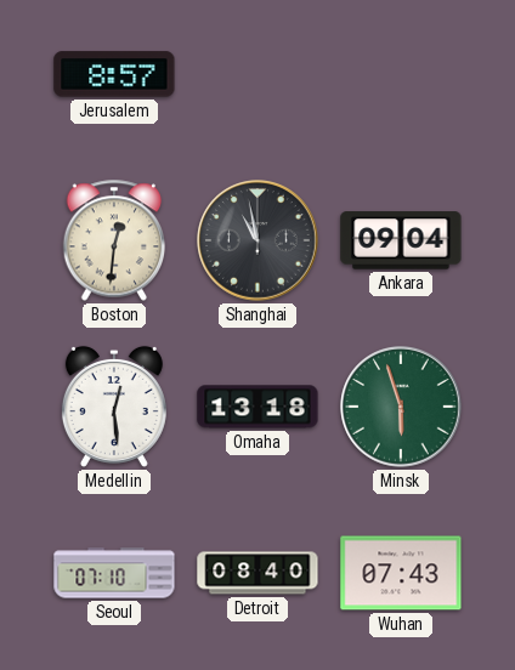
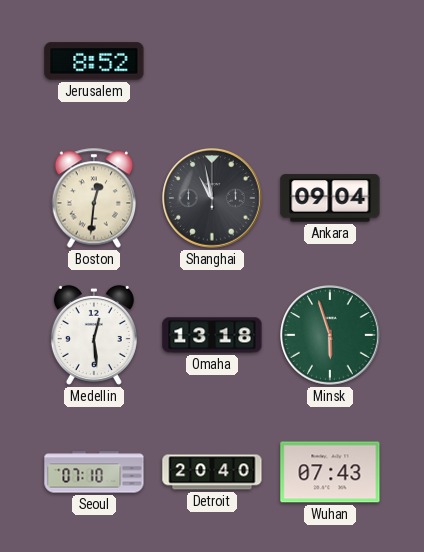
Jerusalem: 8:57 -> 8:52 (94, 61)
Detroit: 08:40 -> 20:40 (212, 472)
